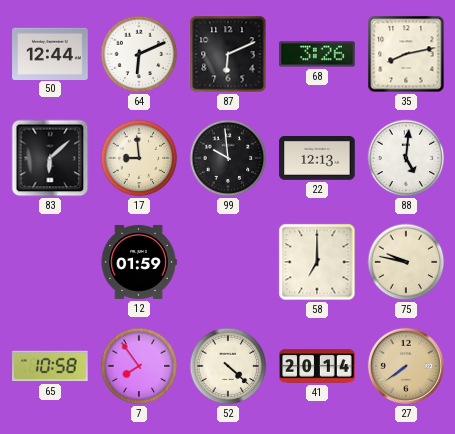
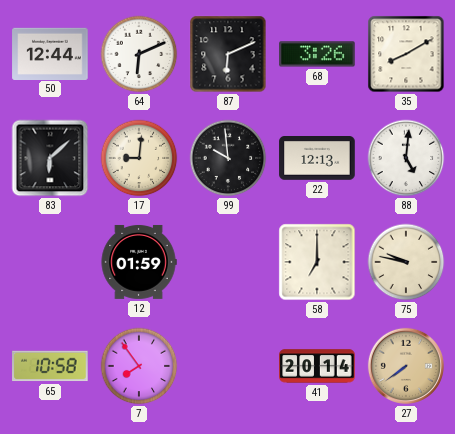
35: 8:13 -> 8:10 (406, 54)
17: 8:59 -> 9:01 (139, 158)
52: 4:22 -> none (228, 366)
